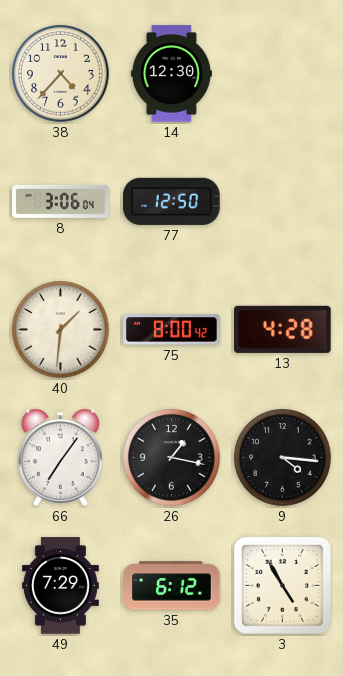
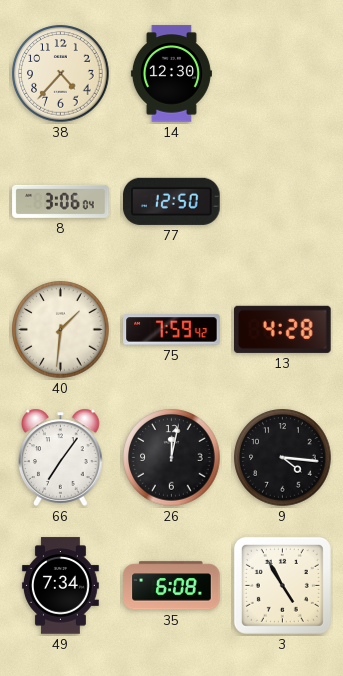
75: 8:00 -> 7:59 (172, 330)
26: 1:17 -> 12:02 (172, 458)
49: 7:29 -> 7:34 (60, 586)
35: 6:12 -> 6:08 (172, 586)
